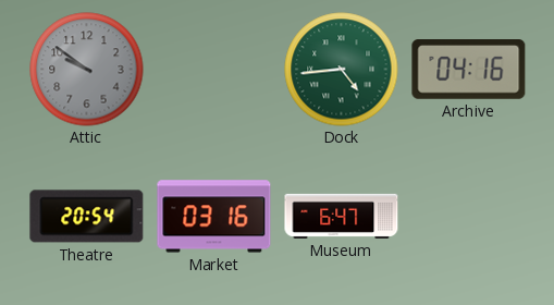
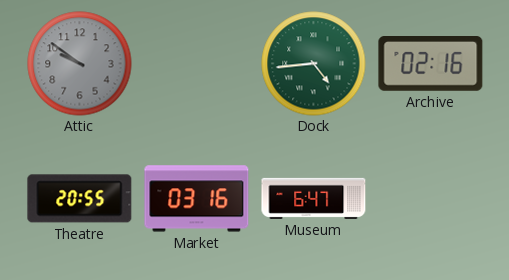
Archive: 04:16 -> 02:16 (431, 64)
Theatre: 20:54 -> 20:55 (80, 199)
